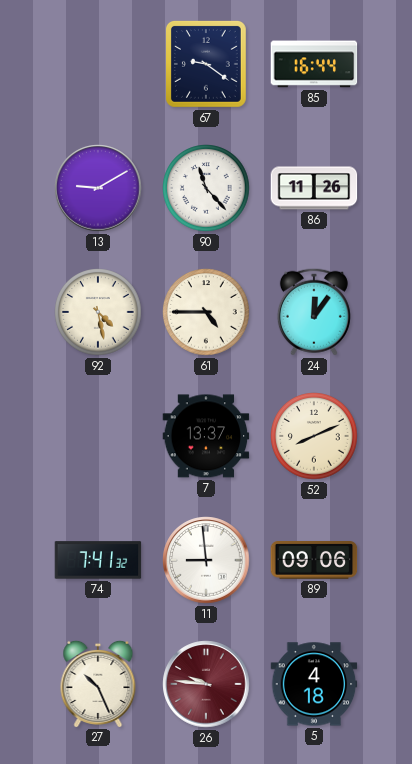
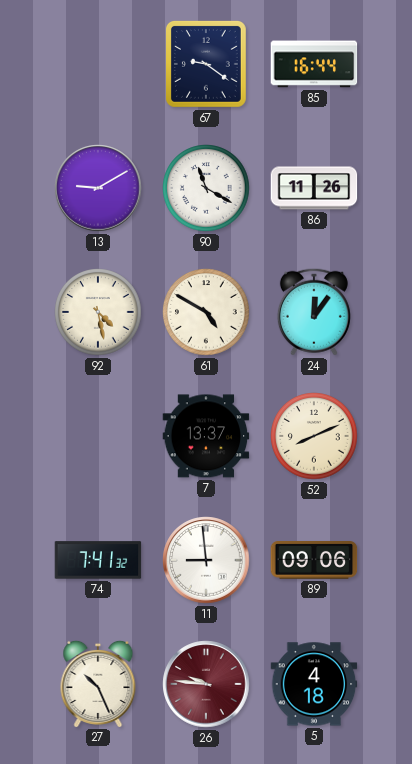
90: 11:23 -> 11:20 (206, 188)
61: 4:45 -> 4:50 (206, 312)
